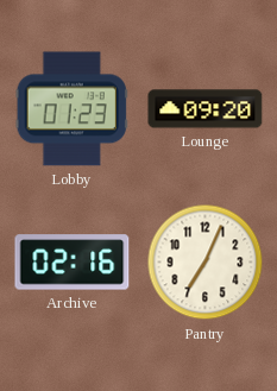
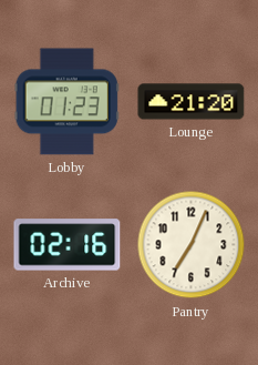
Lounge: 09:20 -> 21:20 (192, 102)
